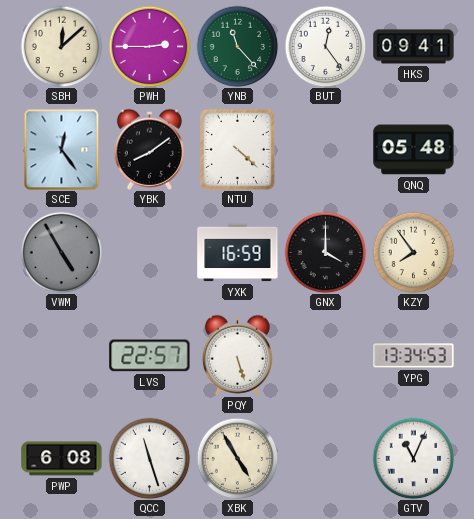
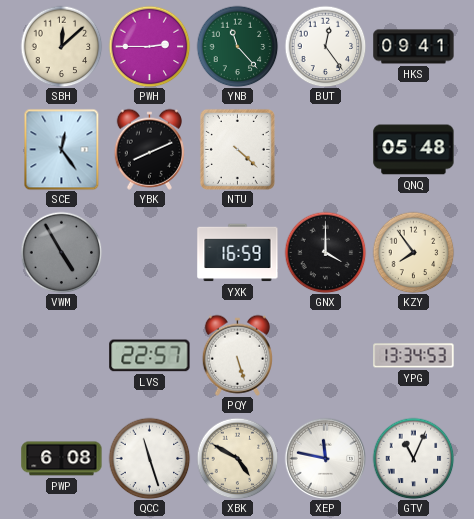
YBK: 8:09 -> 8:11 (149, 149)
XBK: 4:55 -> 4:50 (237, 458)
XEP: none -> 11:47 (325, 458)
